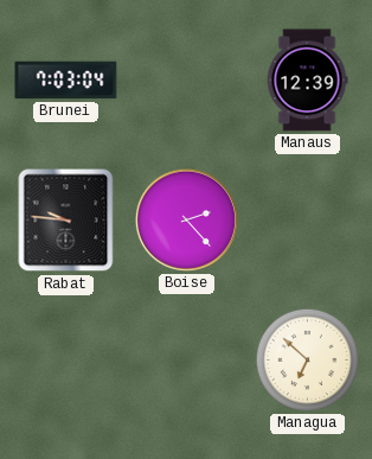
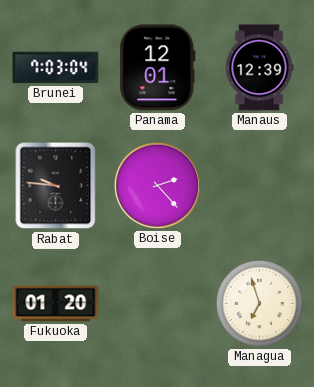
Panama: none -> 12:01 (158, 68)
Fukuoka: none -> 01:20 (56, 304)
Managua: 6:52 -> 6:57 (259, 303)
